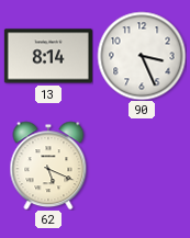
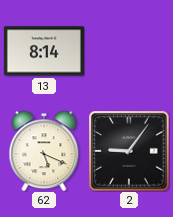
90: 3:26 -> none (142, 56)
2: none -> 9:06 (129, 151)
